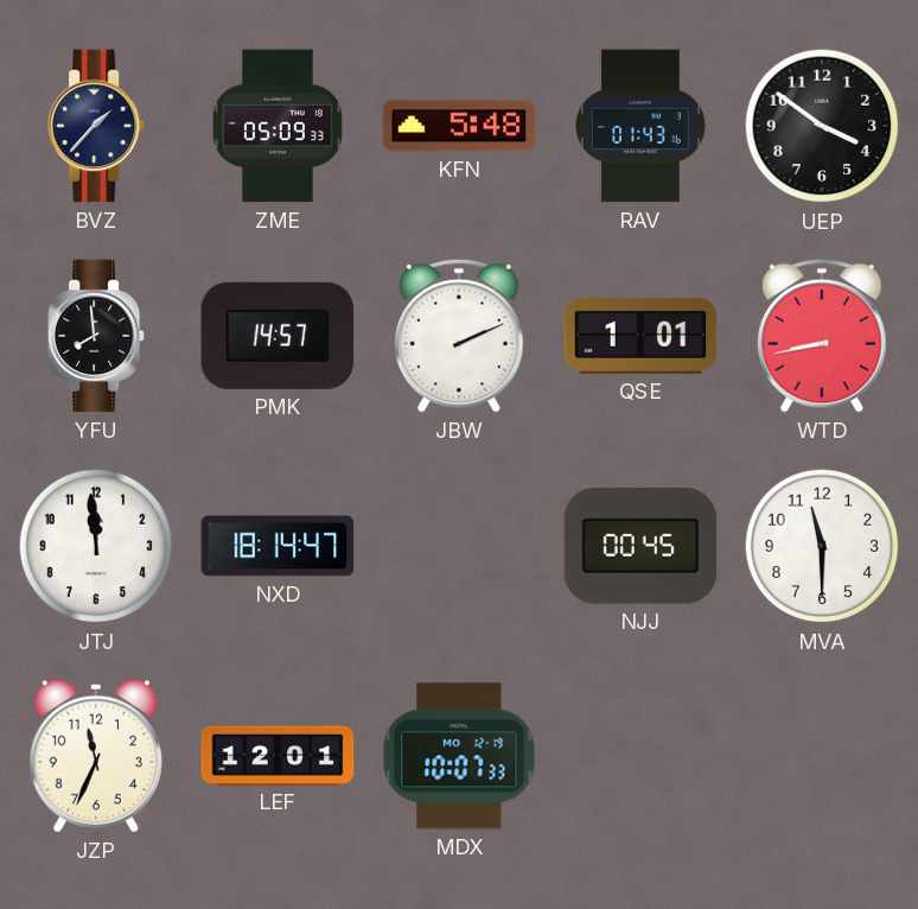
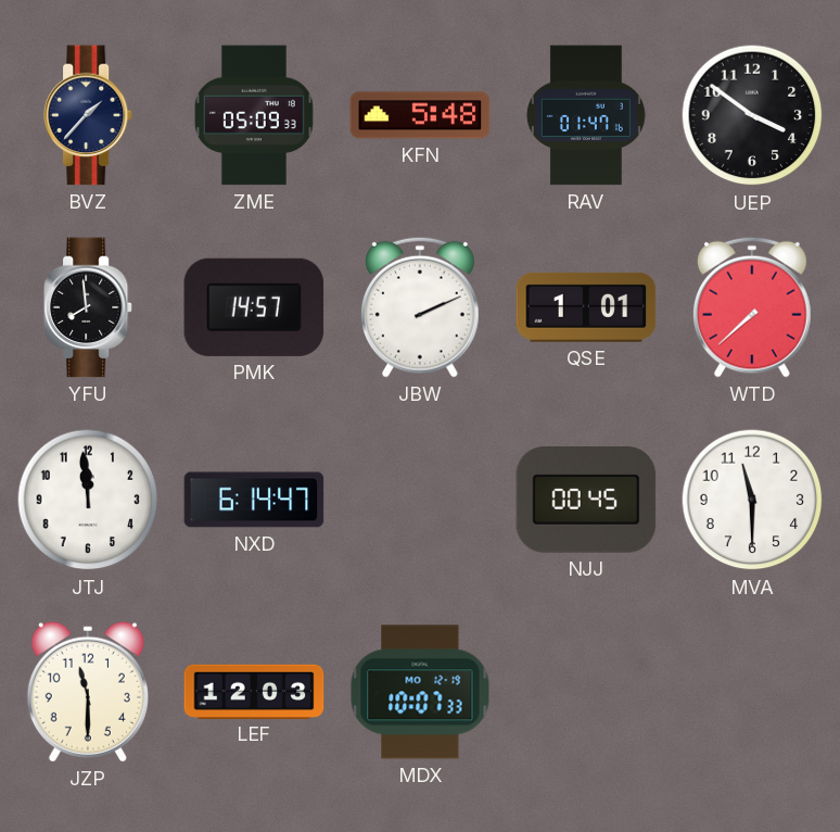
RAV: 01:43 -> 01:47 (586, 115)
WTD: 8:43 -> 7:38 (752, 307)
NXD: 18:14 -> 6:14 (254, 500)
JZP: 11:34 -> 11:30 (88, 692)
LEF: 12:01 -> 12:03 (254, 691)
